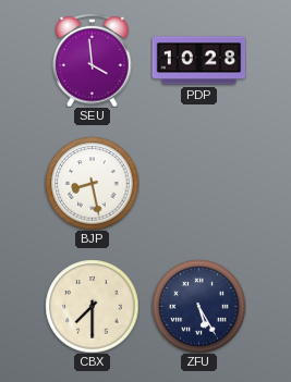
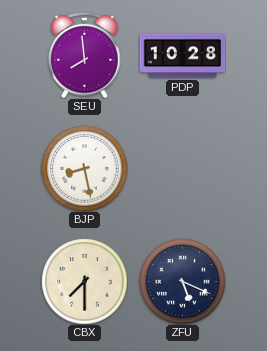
SEU: 3:59 -> 7:59 (85, 55)
ZFU: 5:25 -> 5:19 (182, 281)
